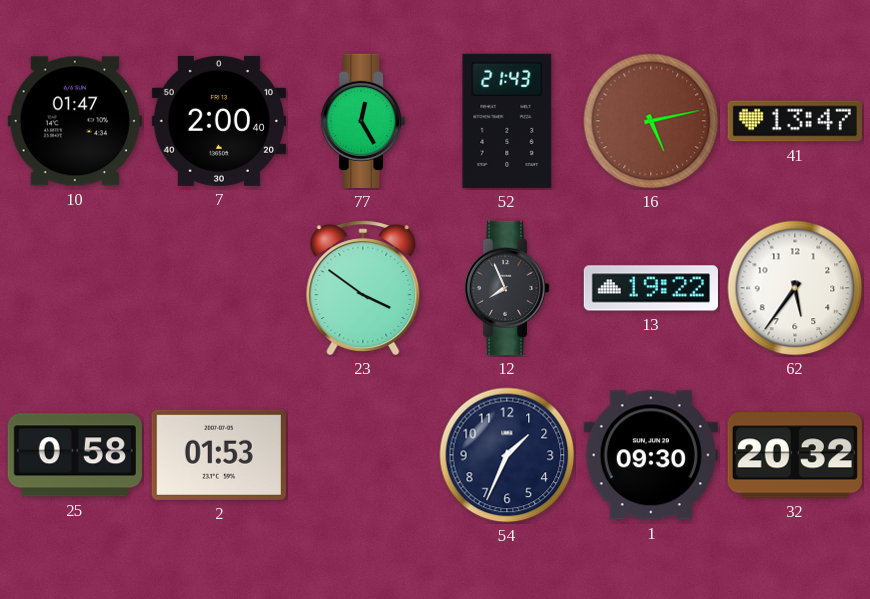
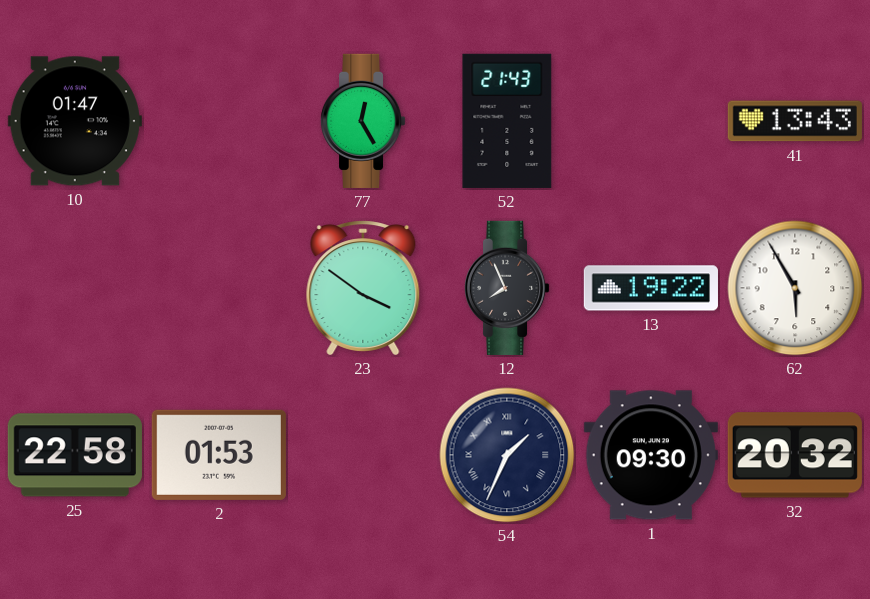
7: 2:00 -> none (219, 121)
16: 5:13 -> none (651, 121)
41: 13:47 -> 13:43 (795, 121)
62: 5:36 -> 5:55 (795, 288)
25: 0:58 -> 22:58 (75, 455)
54 numerals: Arabic -> Roman (507, 455)
